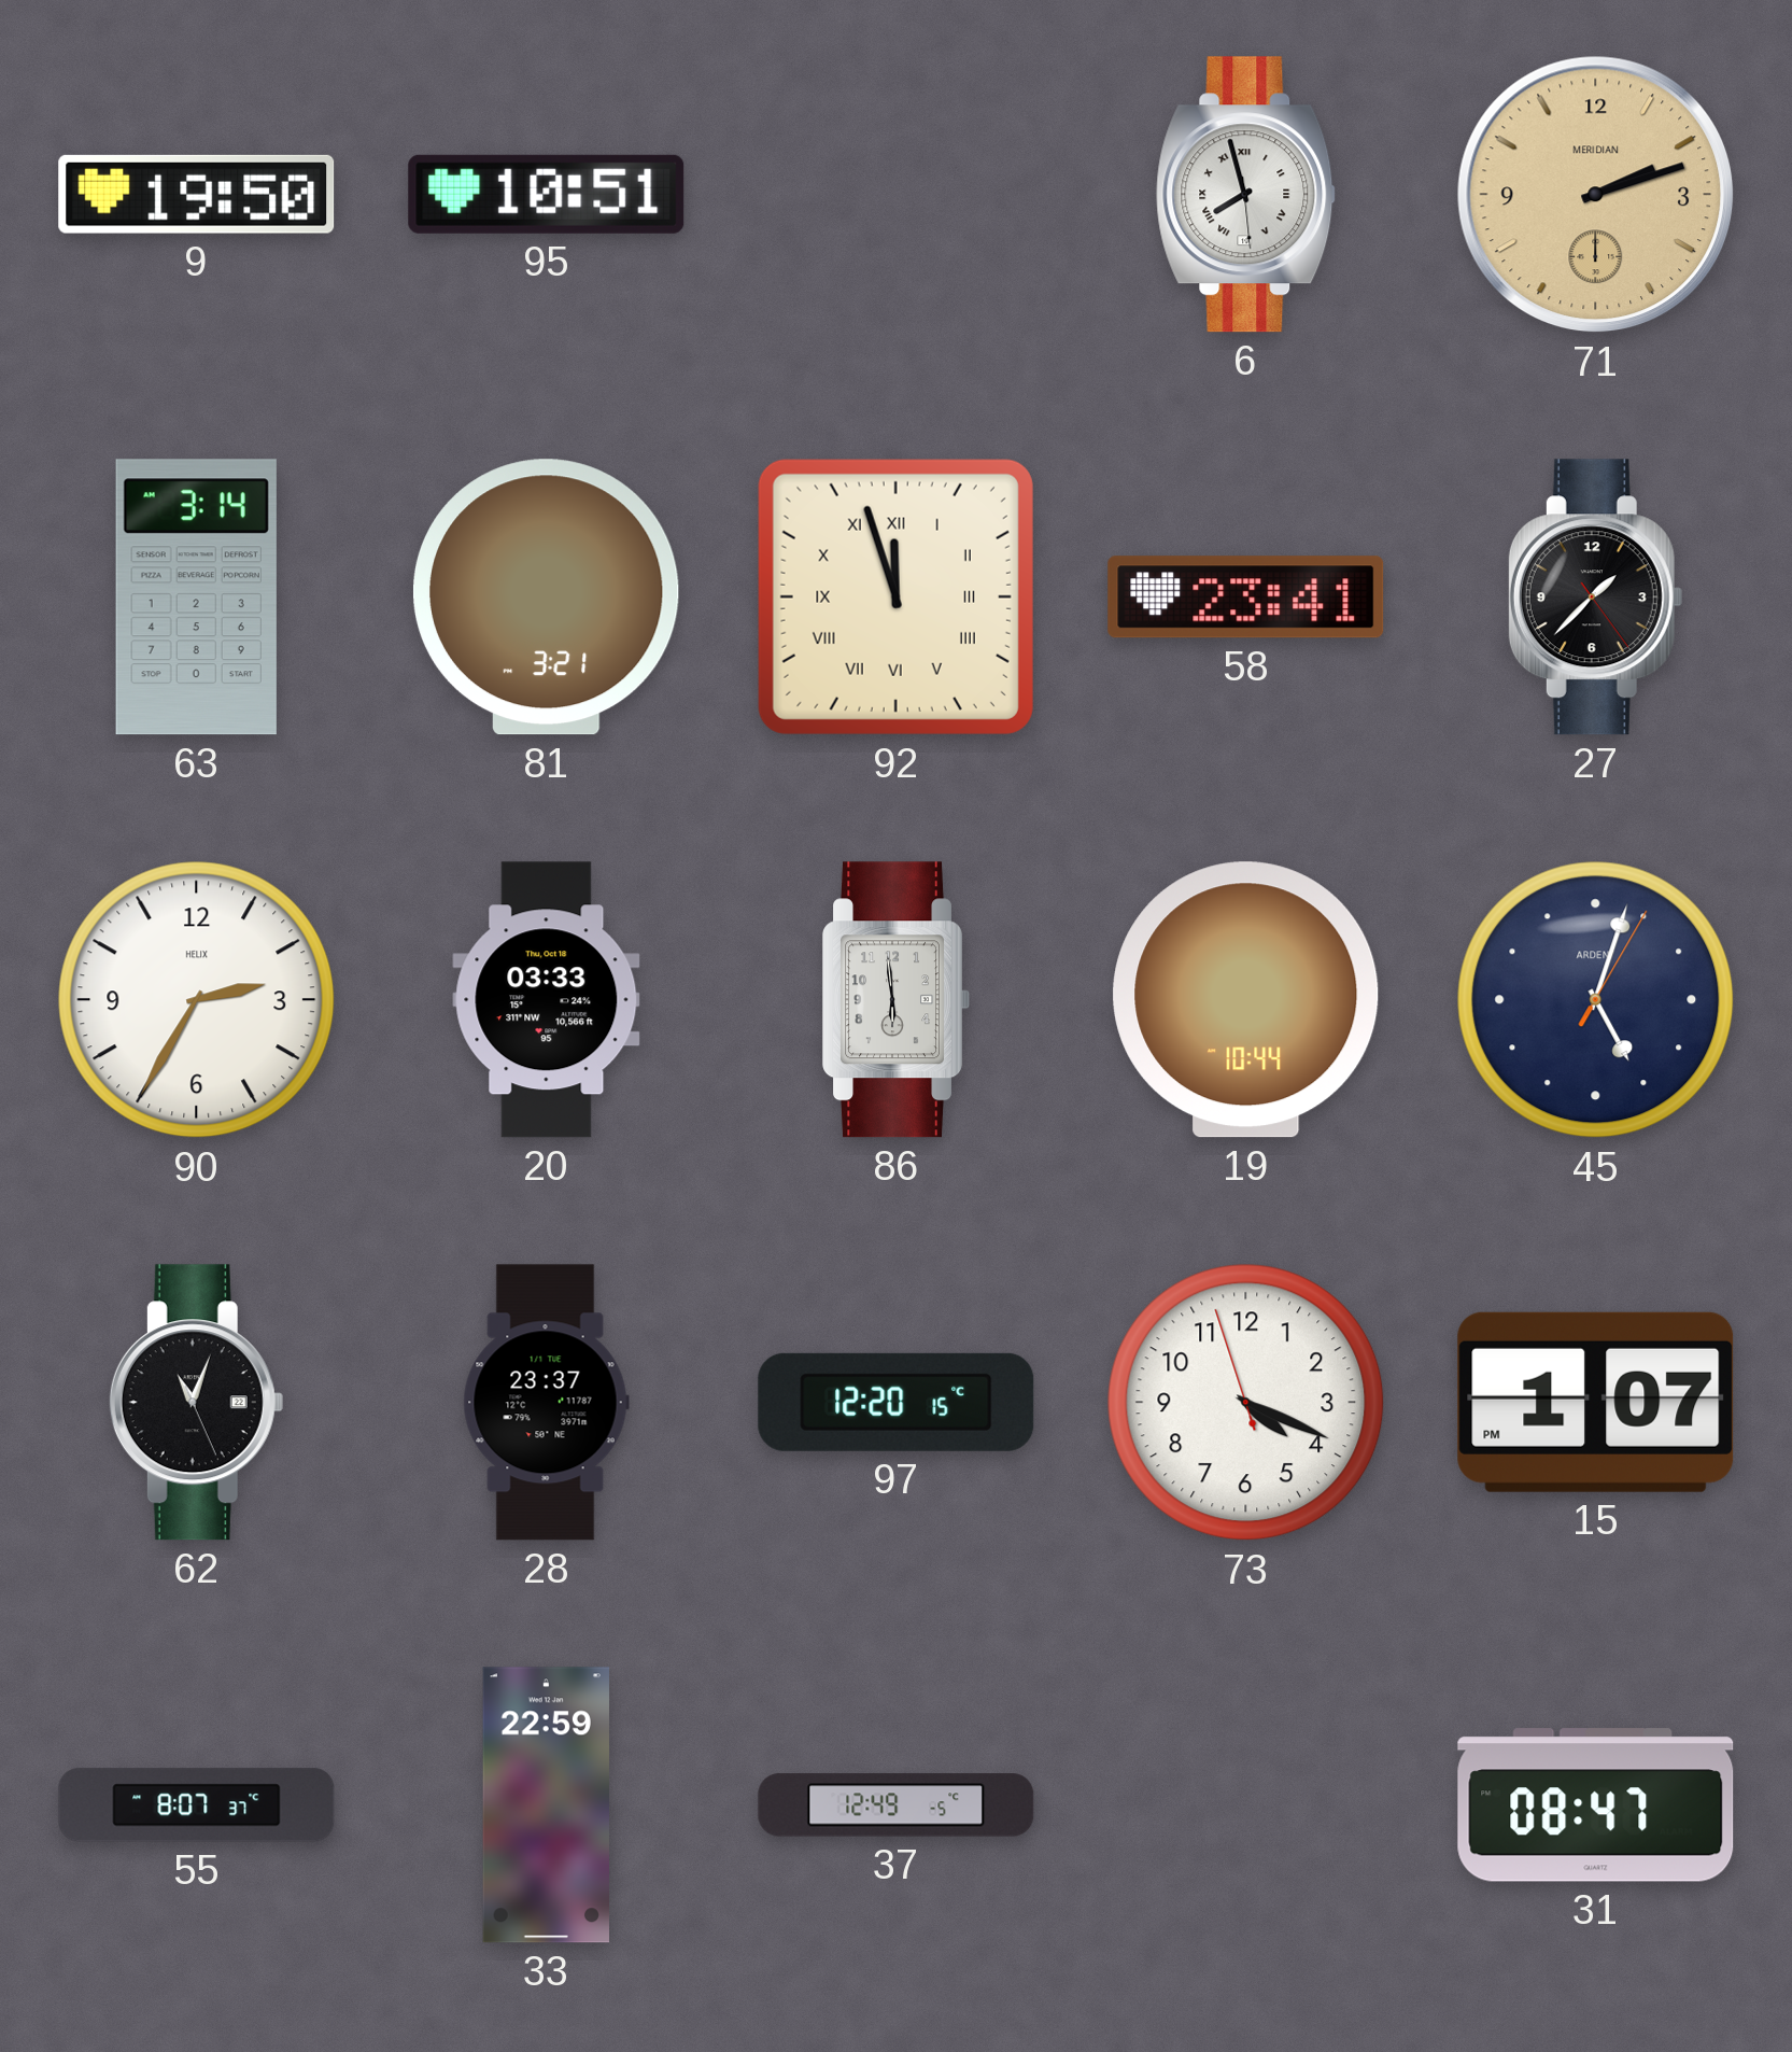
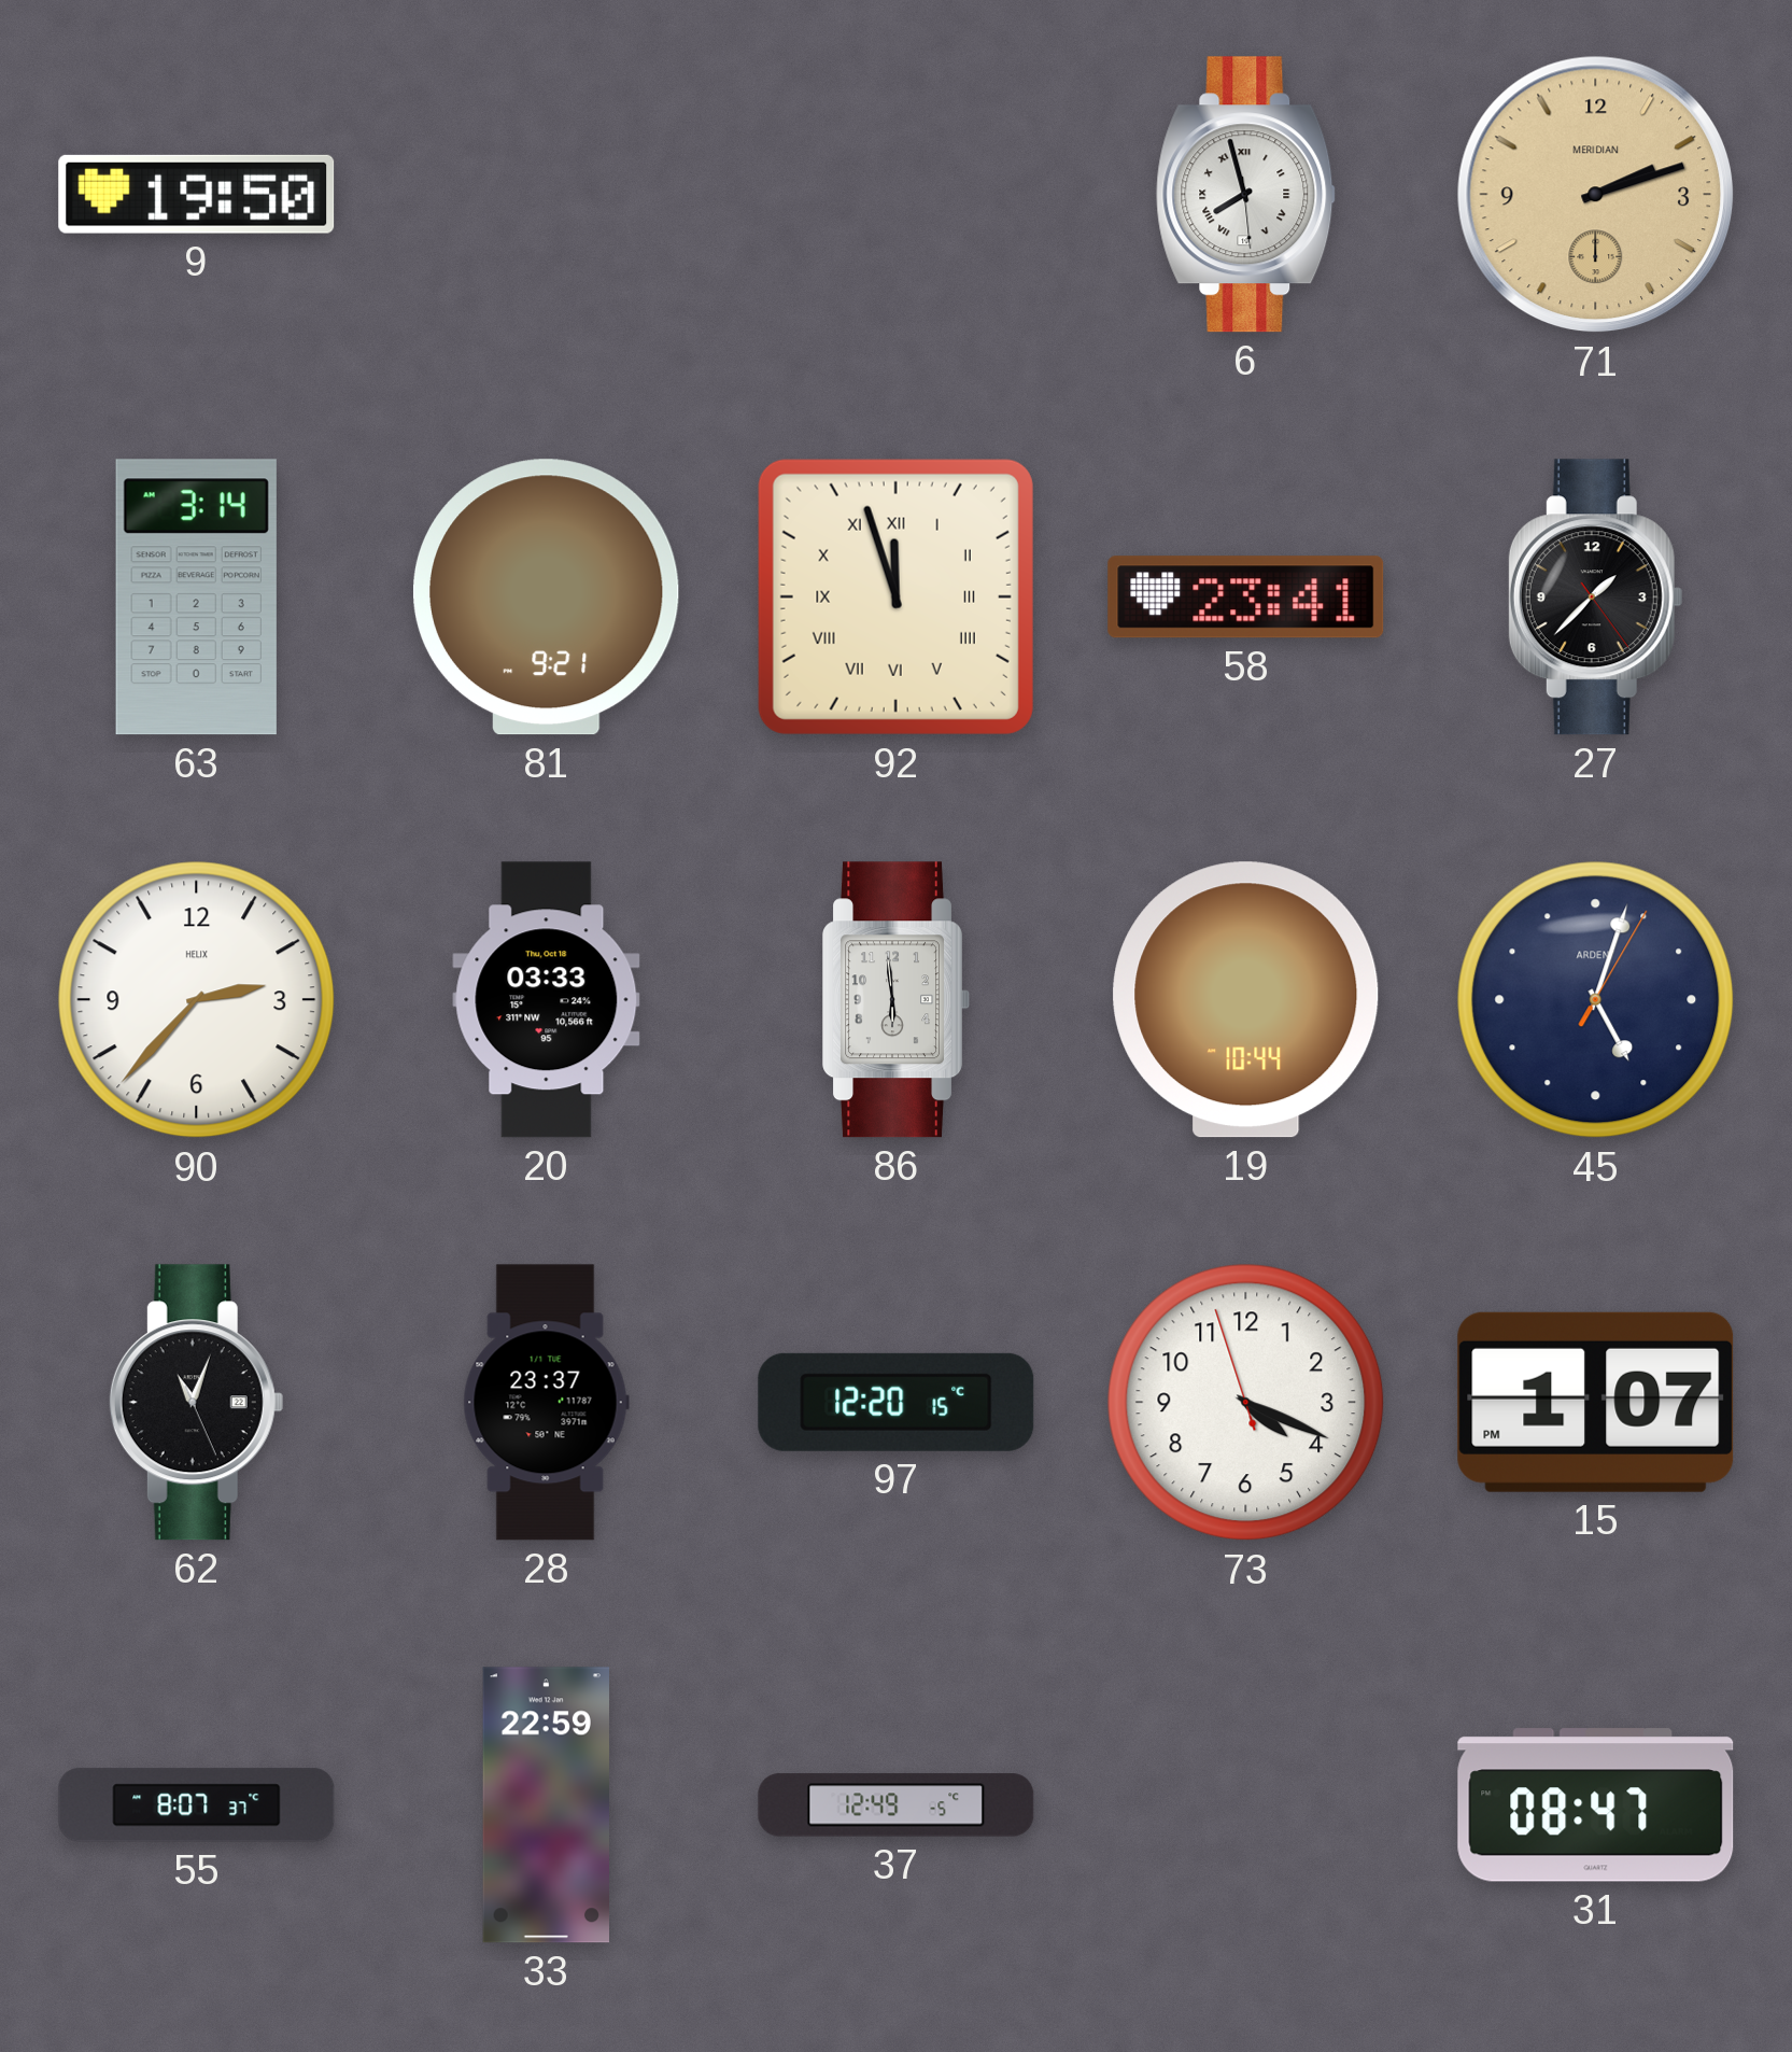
95: 10:51 -> none (547, 194)
81: 3:21 -> 9:21 (546, 598)
90: 2:35 -> 2:37 (197, 1000)
